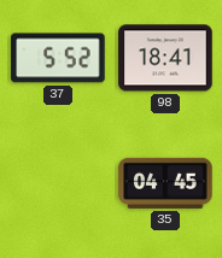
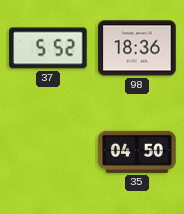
98: 18:41 -> 18:36 (137, 48)
35: 04:45 -> 04:50 (137, 152)
